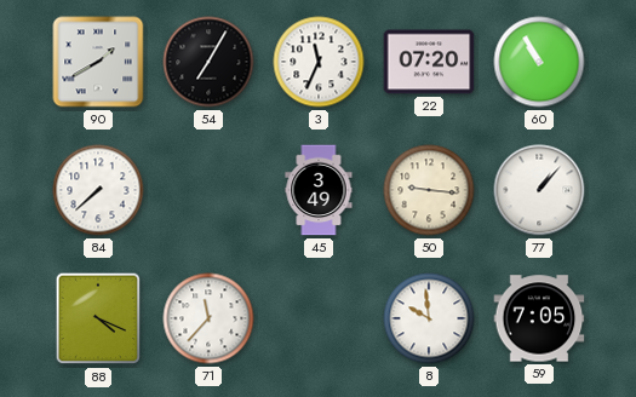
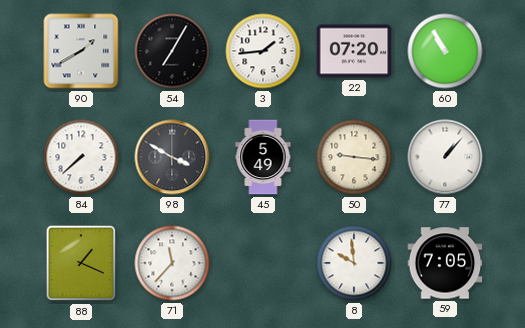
3: 11:34 -> 1:44 (263, 51)
98: none -> 3:50 (172, 157)
45: 3:49 -> 5:49 (263, 157)
88: 4:19 -> 1:19 (81, 263)
